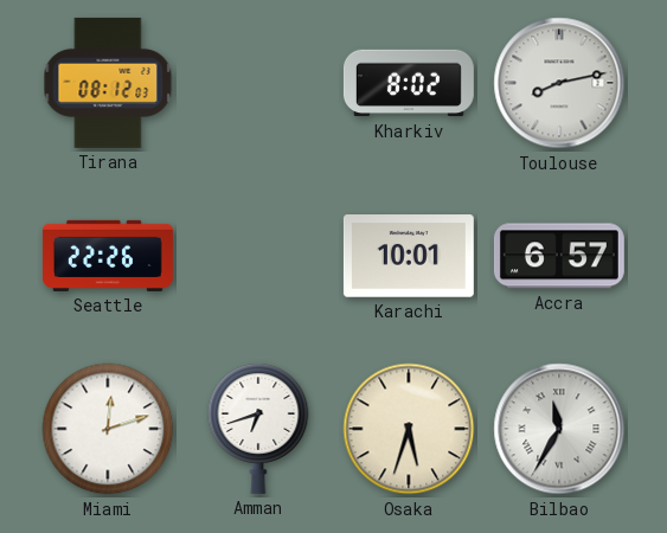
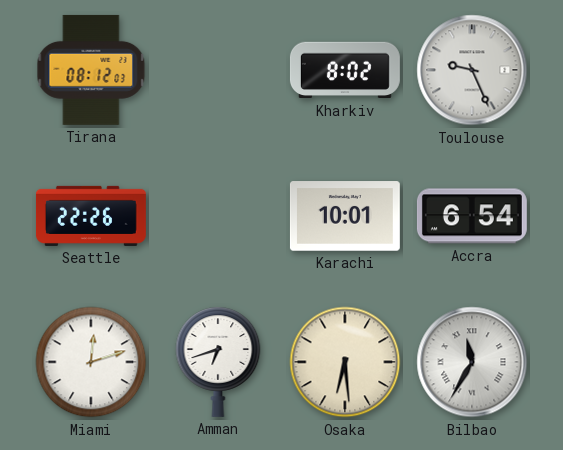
Toulouse: 8:13 -> 9:26 (472, 70)
Accra: 6:57 -> 6:54 (472, 216)
Osaka: 5:33 -> 6:29 (345, 362)
